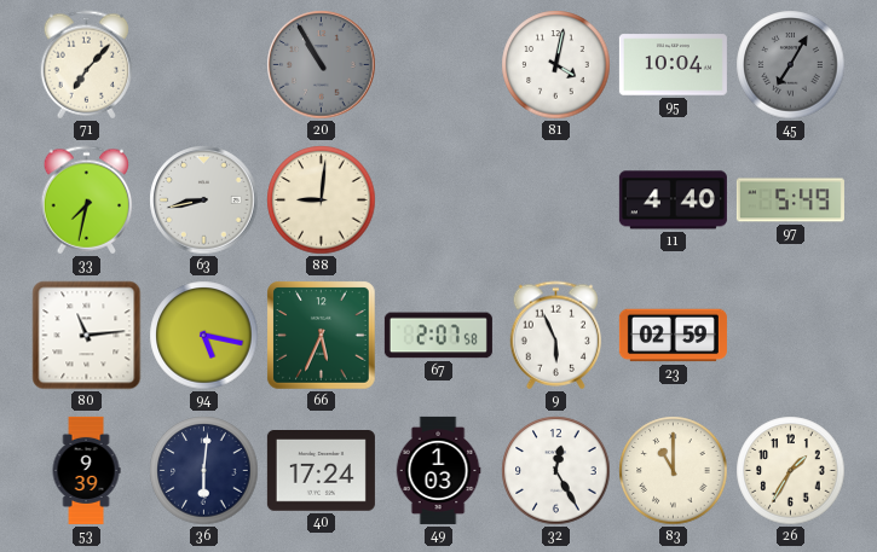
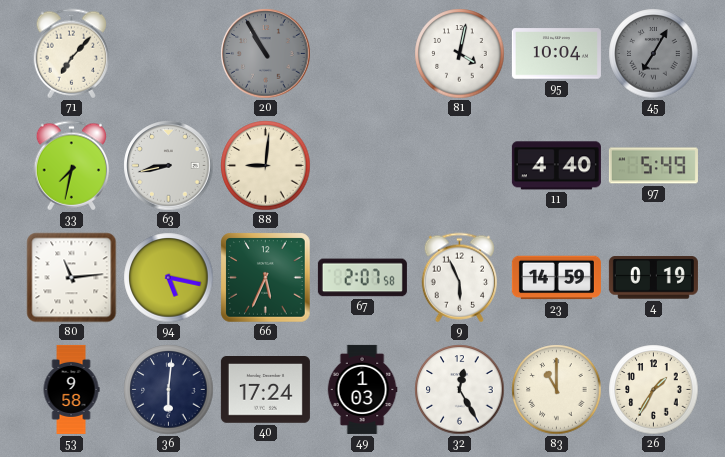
23: 02:59 -> 14:59 (556, 278)
4: none -> 0:19 (653, 278)
53: 9:39 -> 9:58 (71, 389)
